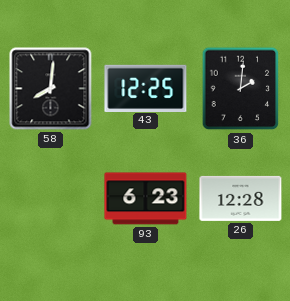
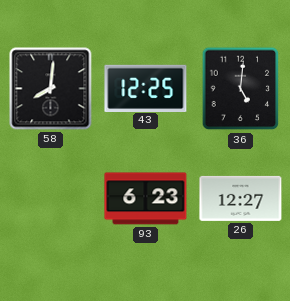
36: 2:01 -> 5:01 (241, 89)
26: 12:28 -> 12:27 (241, 198)
